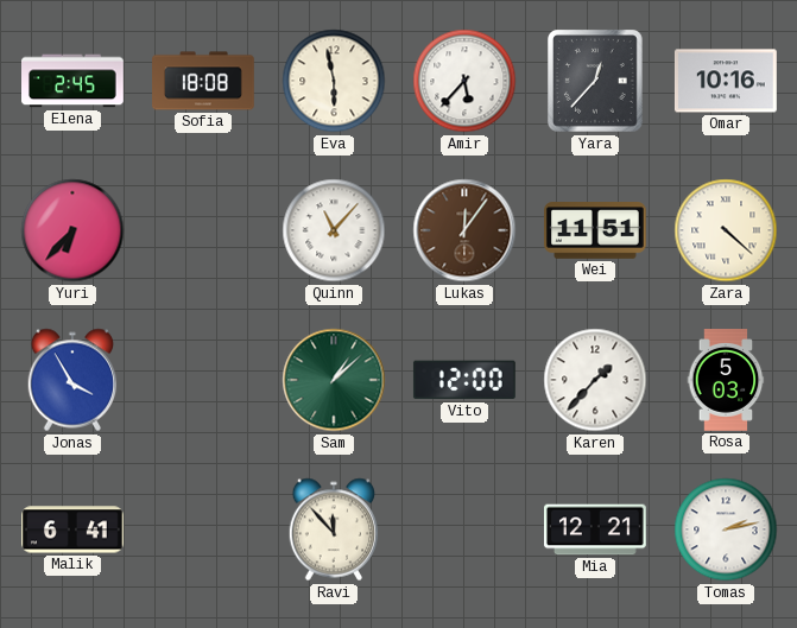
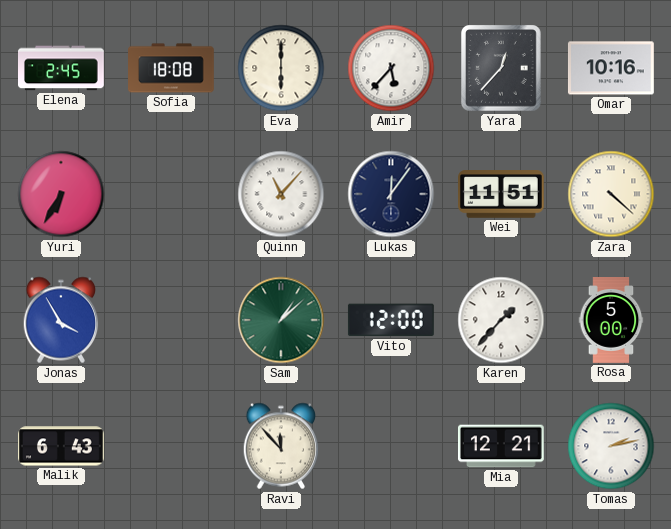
Eva: 5:58 -> 6:00 (281, 68)
Yuri: 6:37 -> 6:35 (61, 194)
Lukas dial: brown -> navy (391, 194)
Rosa: 5:03 -> 5:00 (611, 321)
Malik: 6:41 -> 6:43 (62, 446)
